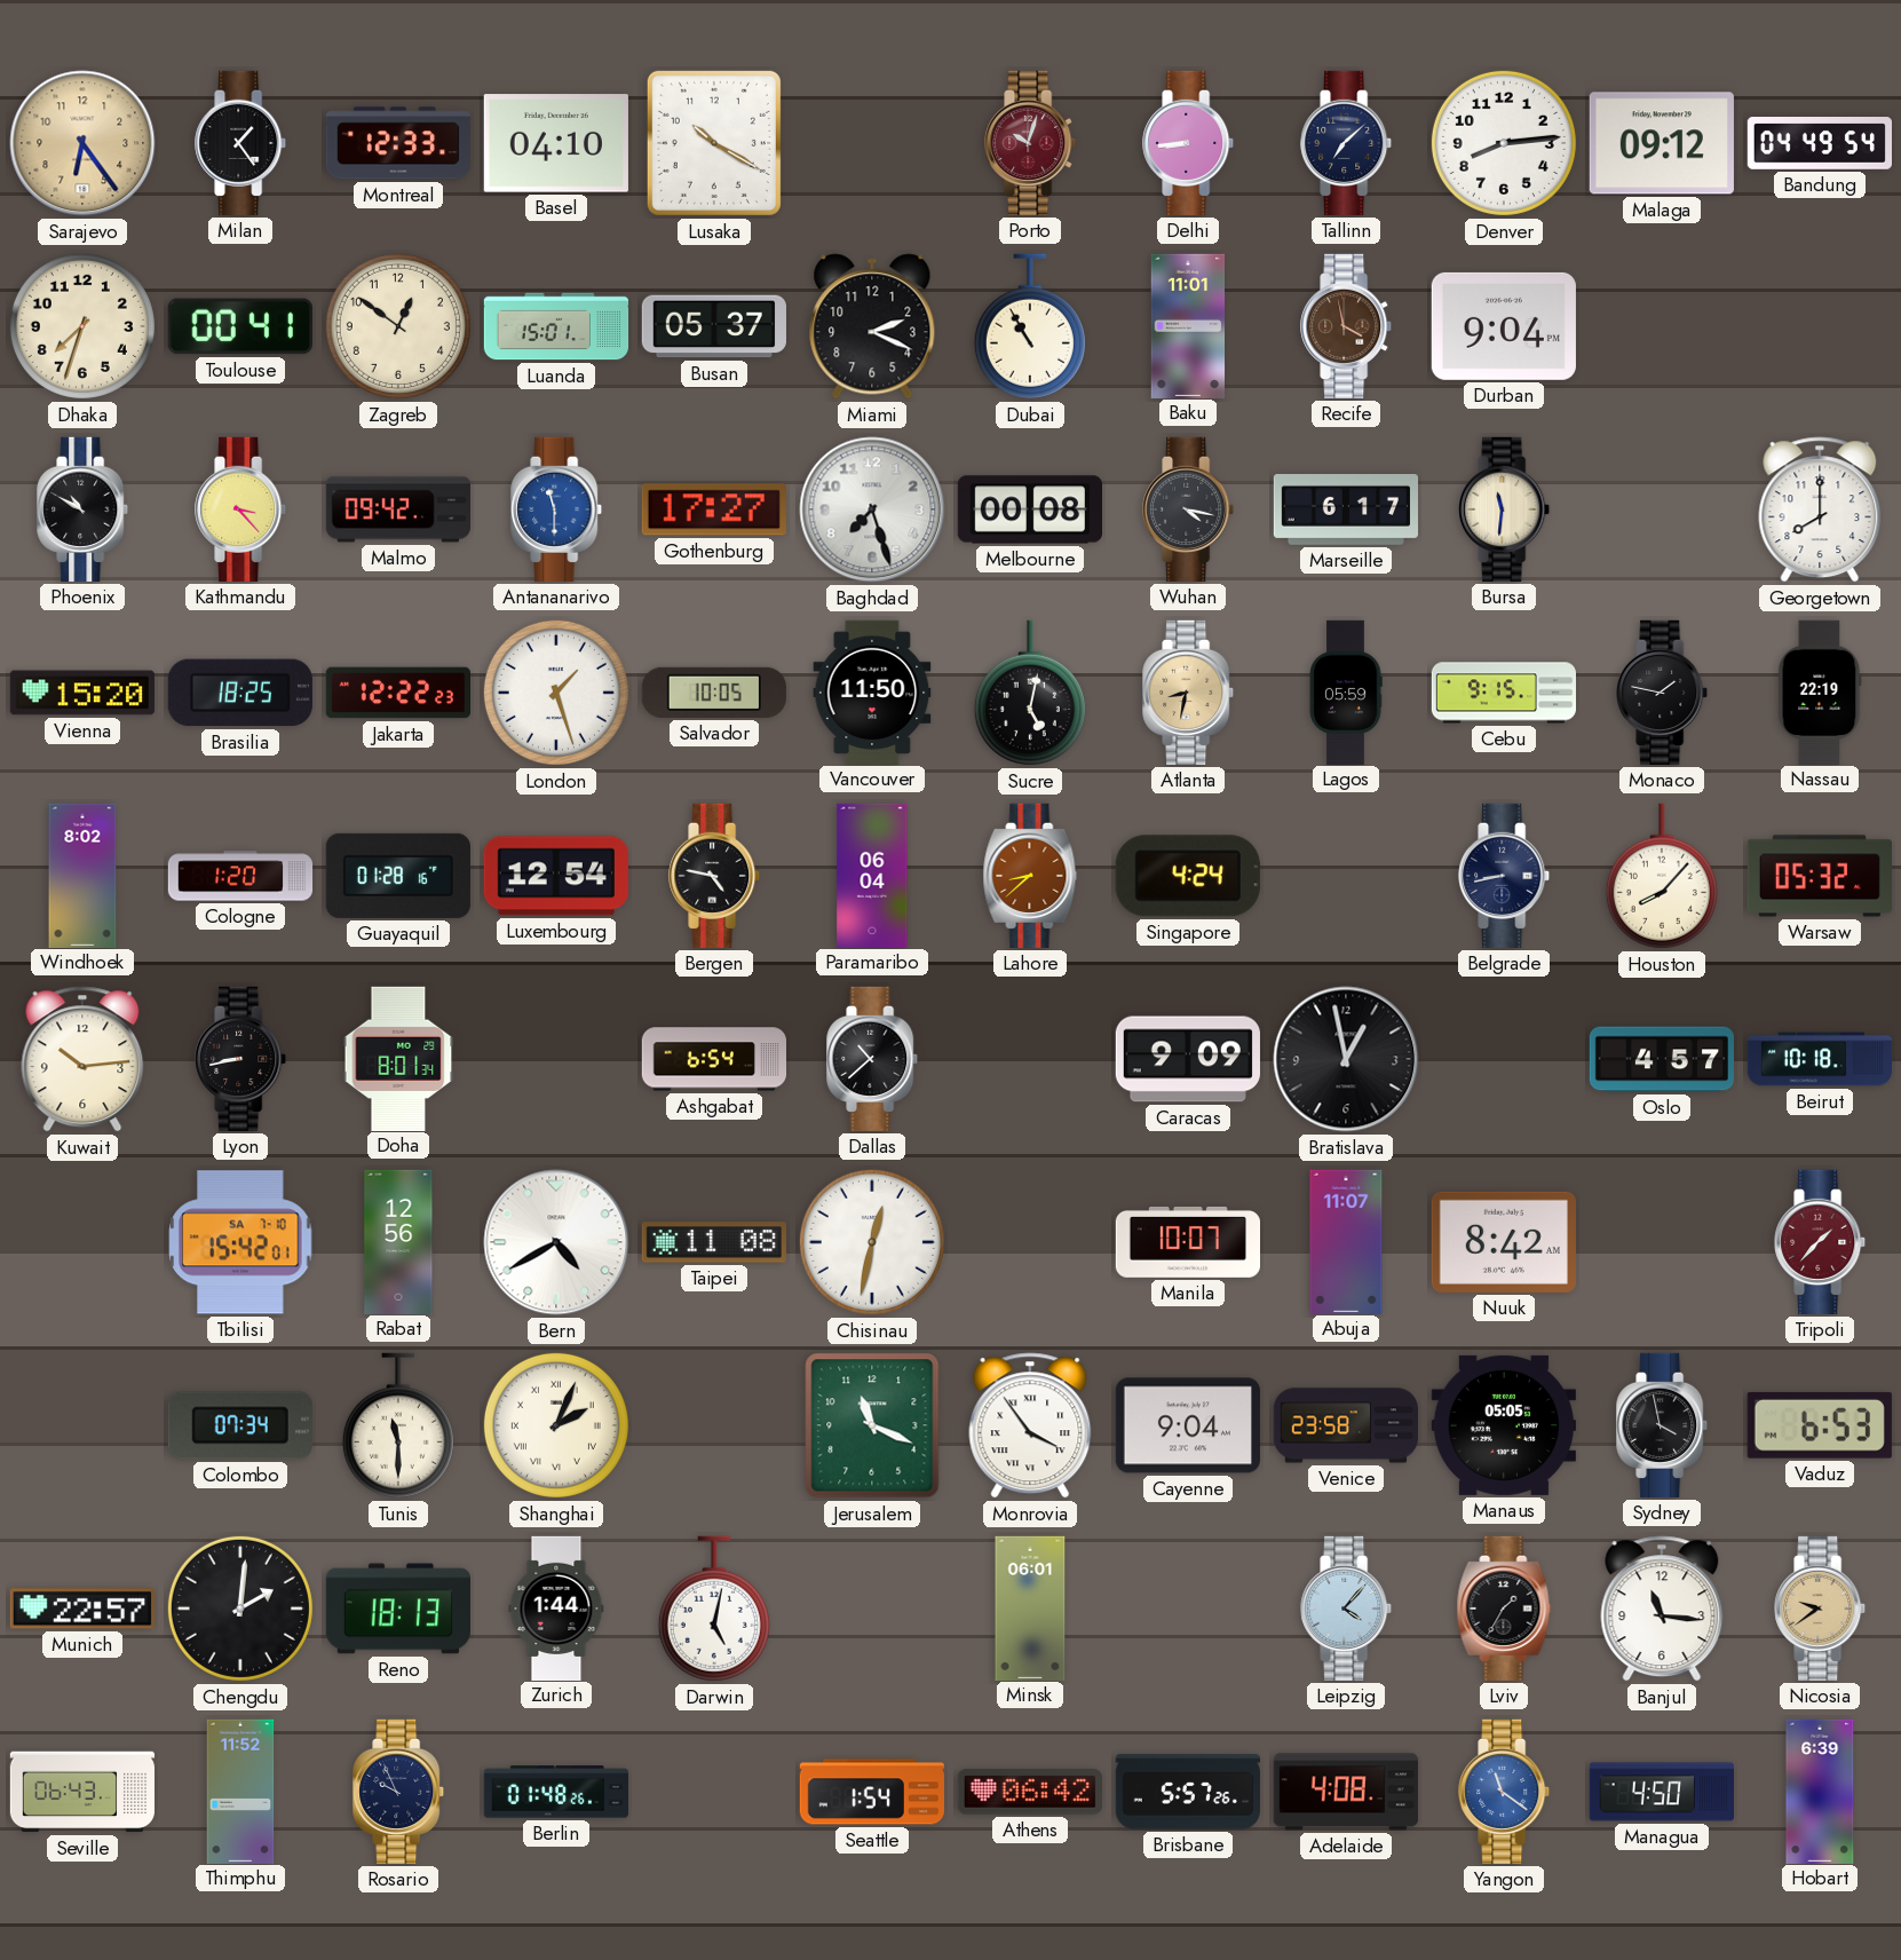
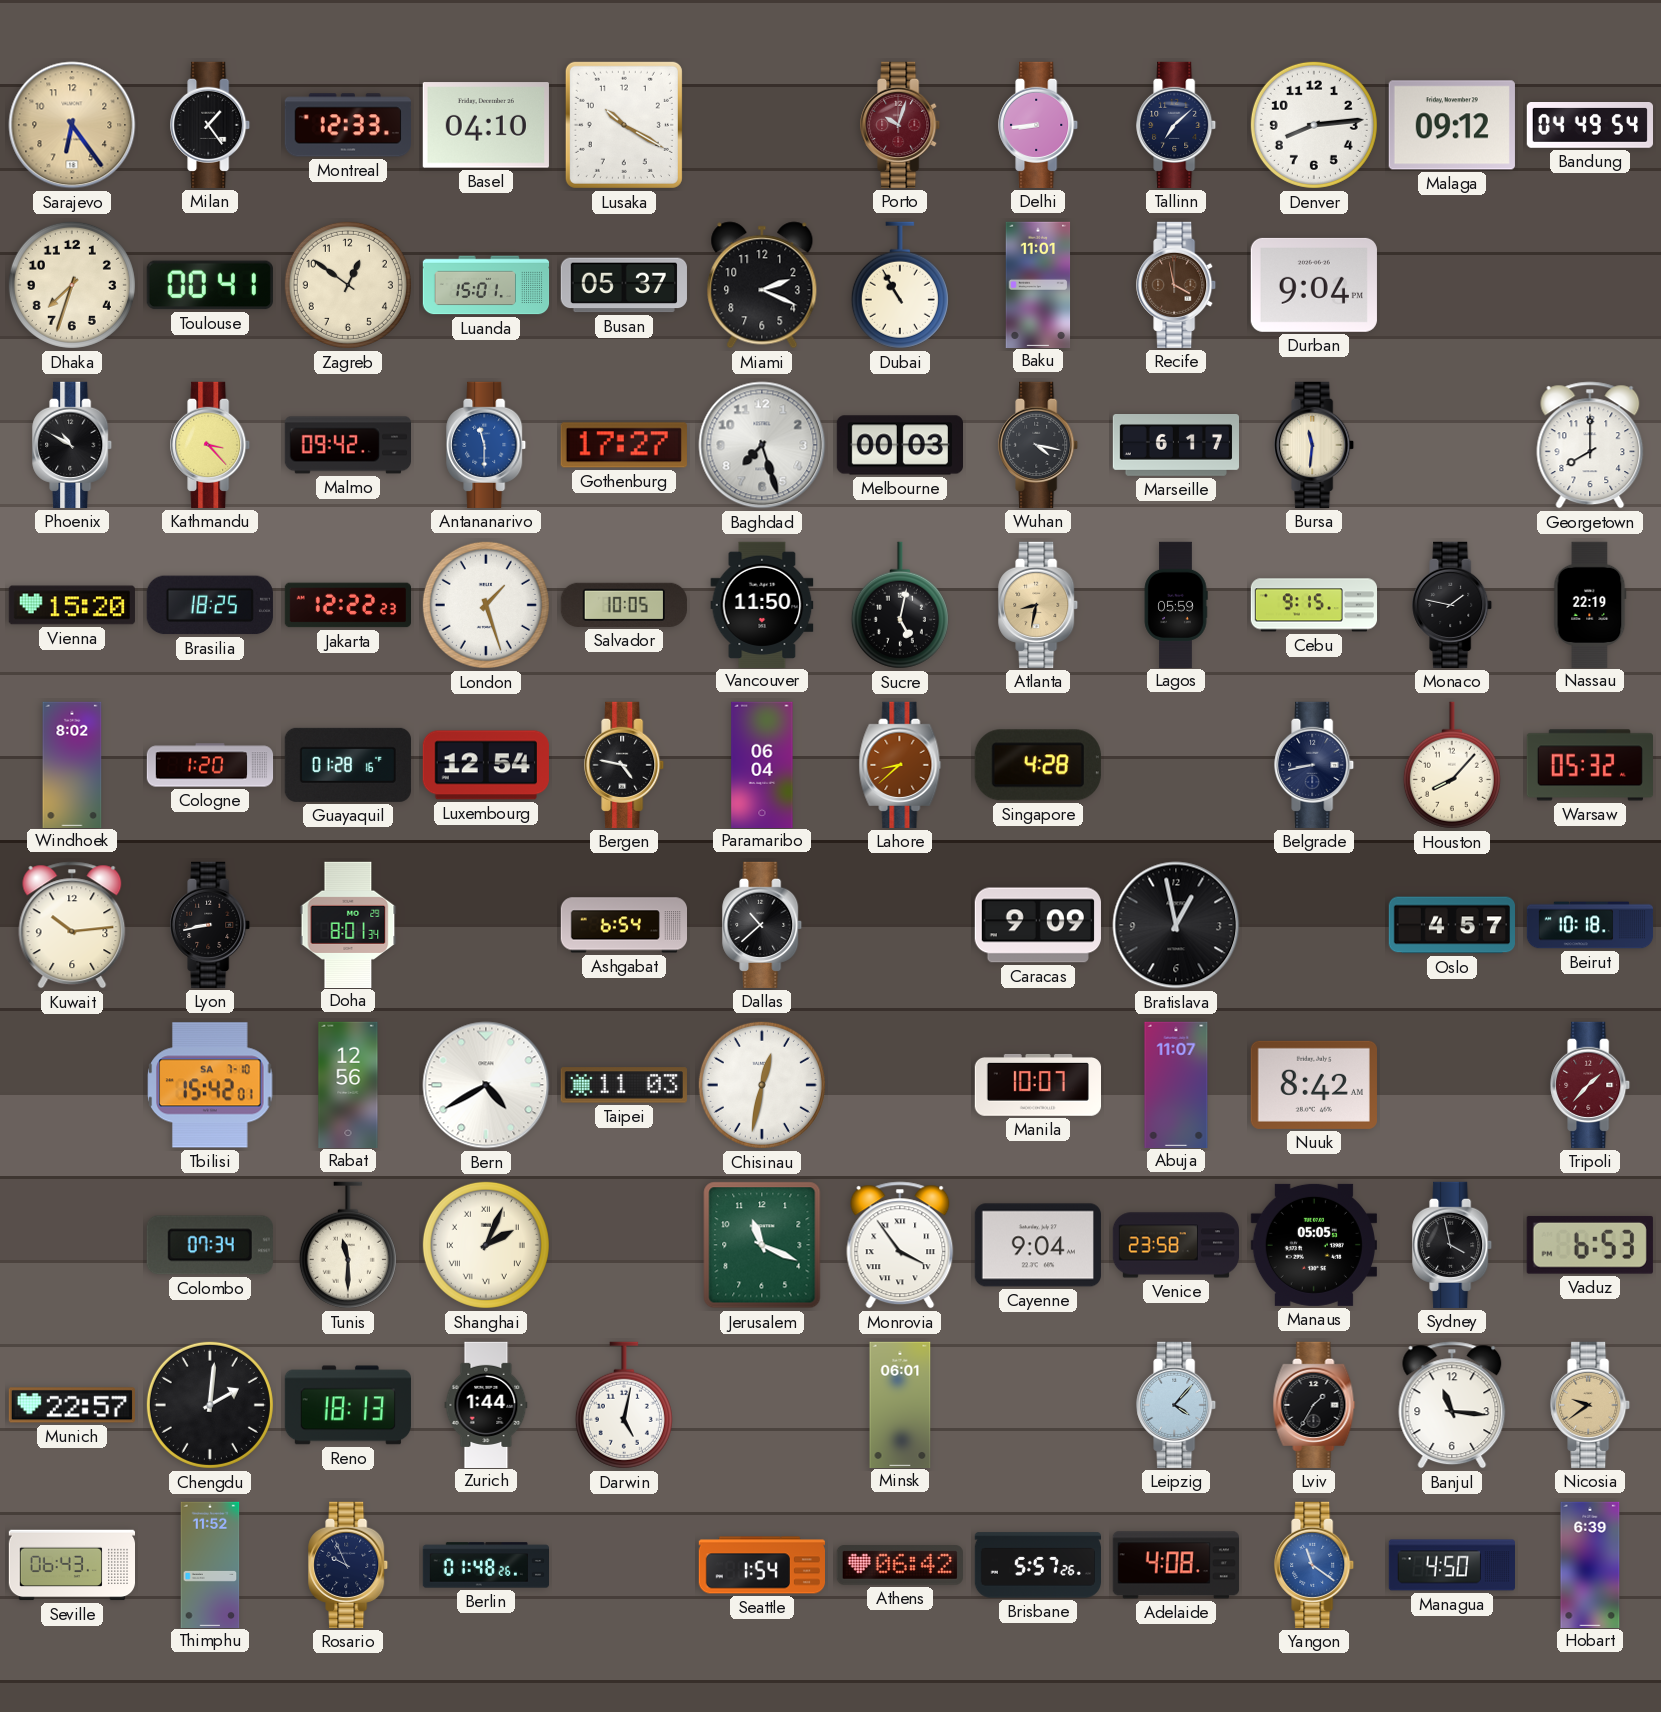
Melbourne: 00:08 -> 00:03 (899, 445)
Singapore: 4:24 -> 4:28 (1038, 765)
Taipei: 11:08 -> 11:03 (624, 1085)
